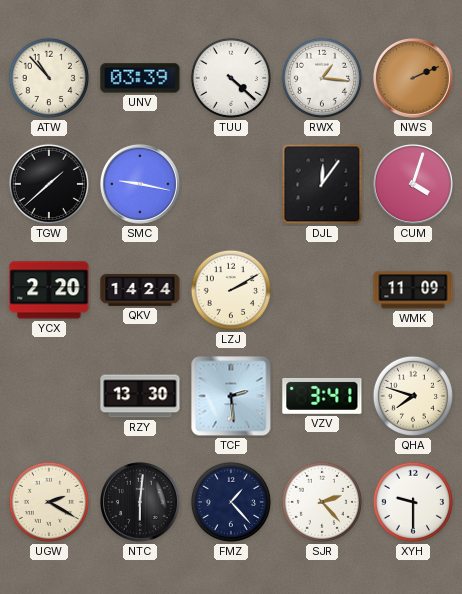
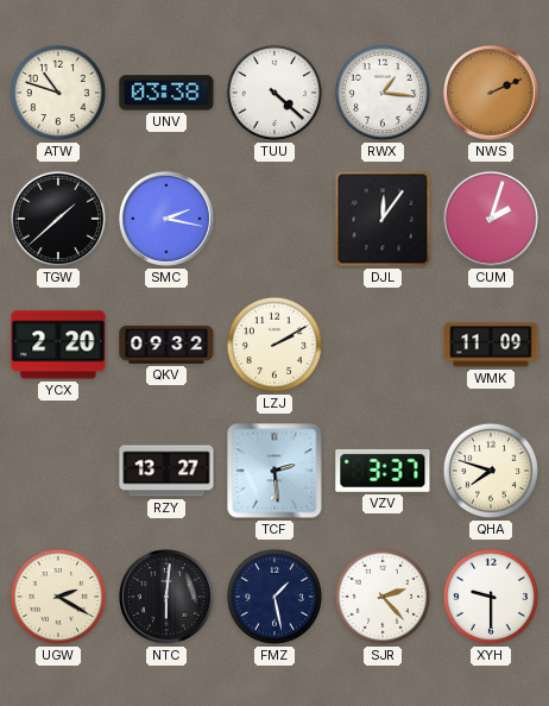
ATW: 10:53 -> 10:48 (58, 93)
UNV: 03:39 -> 03:38 (166, 93)
SMC: 9:17 -> 2:17 (166, 219)
CUM: 4:03 -> 2:03 (491, 219)
QKV: 14:24 -> 09:32 (166, 345)
RZY: 13:30 -> 13:27 (166, 471)
VZV: 3:41 -> 3:37 (383, 471)
FMZ: 1:23 -> 1:28 (274, 597)
